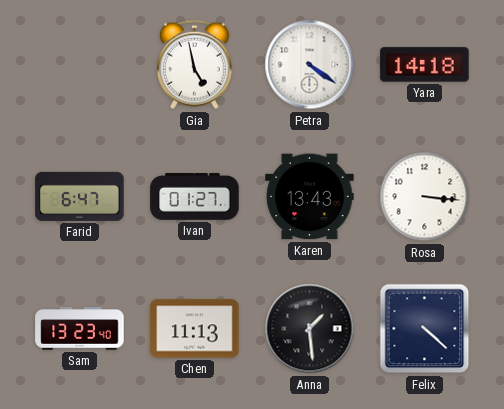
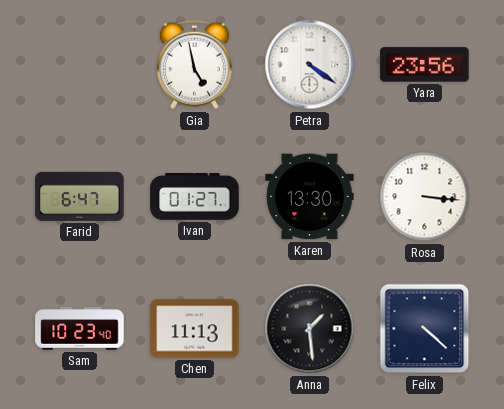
Yara: 14:18 -> 23:56 (425, 65)
Karen: 13:43 -> 13:30 (310, 197)
Sam: 13:23 -> 10:23 (80, 329)
